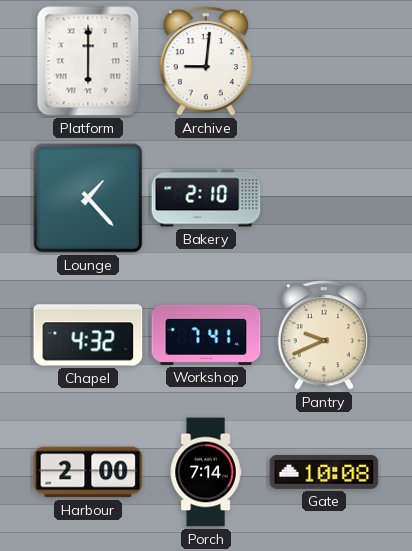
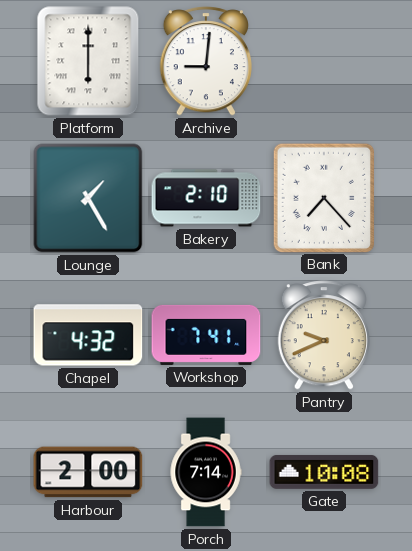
Lounge: 1:23 -> 1:25 (88, 198)
Bank: none -> 7:23 (323, 197)
